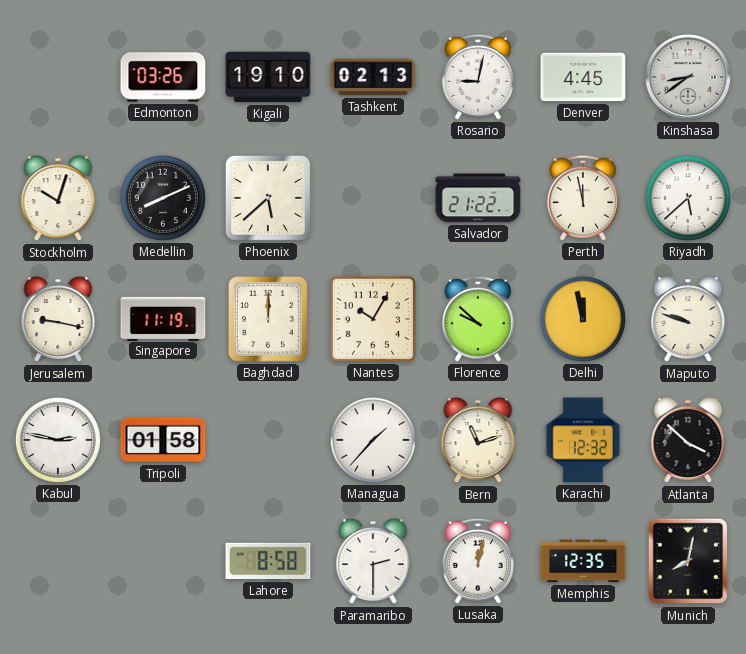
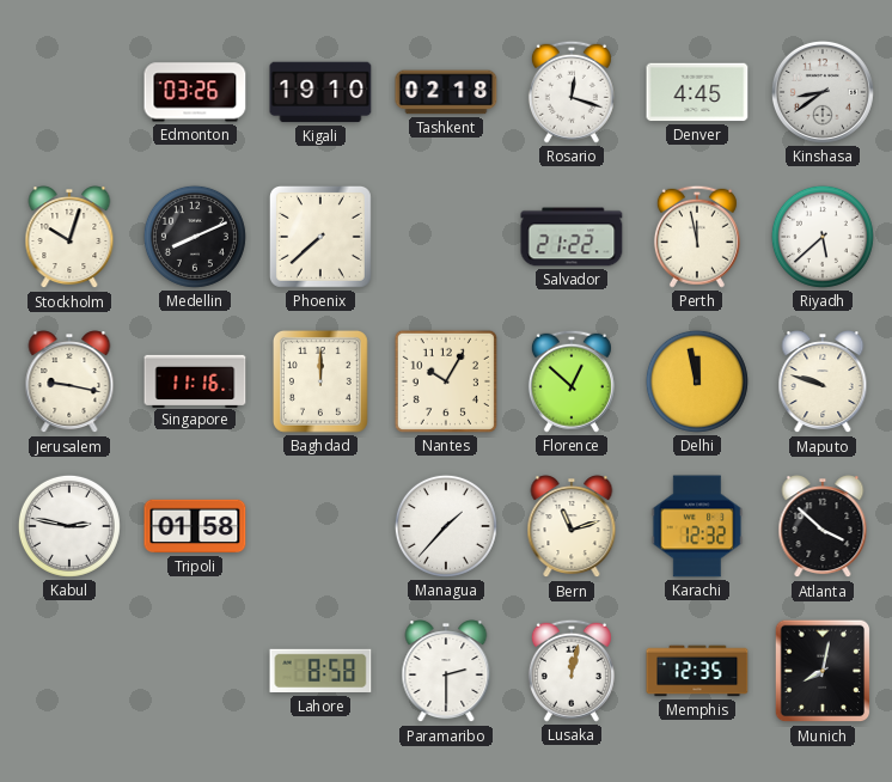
Tashkent: 02:13 -> 02:18 (446, 92)
Rosario: 9:02 -> 12:18 (572, 92)
Phoenix: 5:38 -> 7:38 (320, 237)
Singapore: 11:19 -> 11:16 (195, 380)
Florence: 9:52 -> 12:52 (572, 381)
